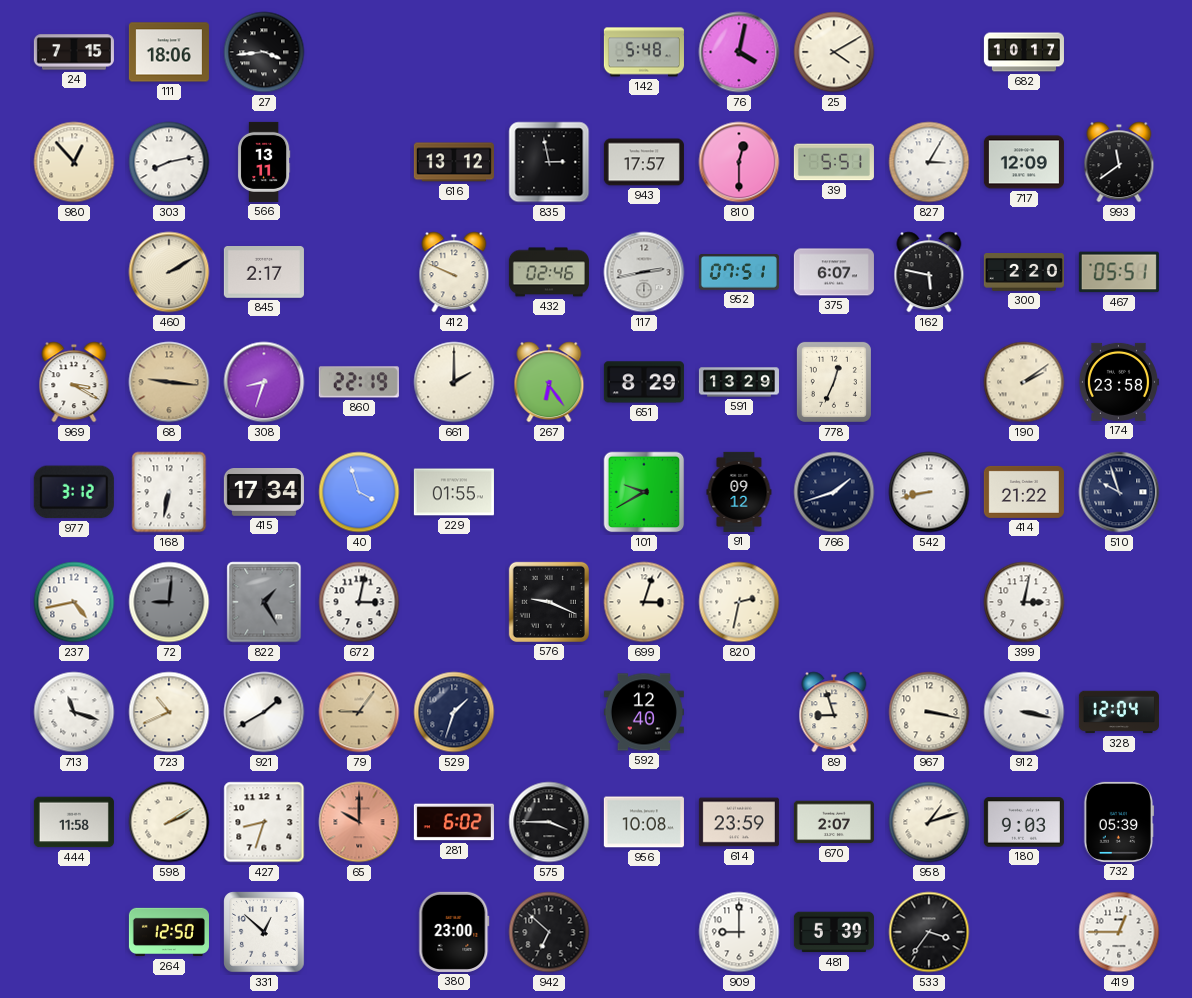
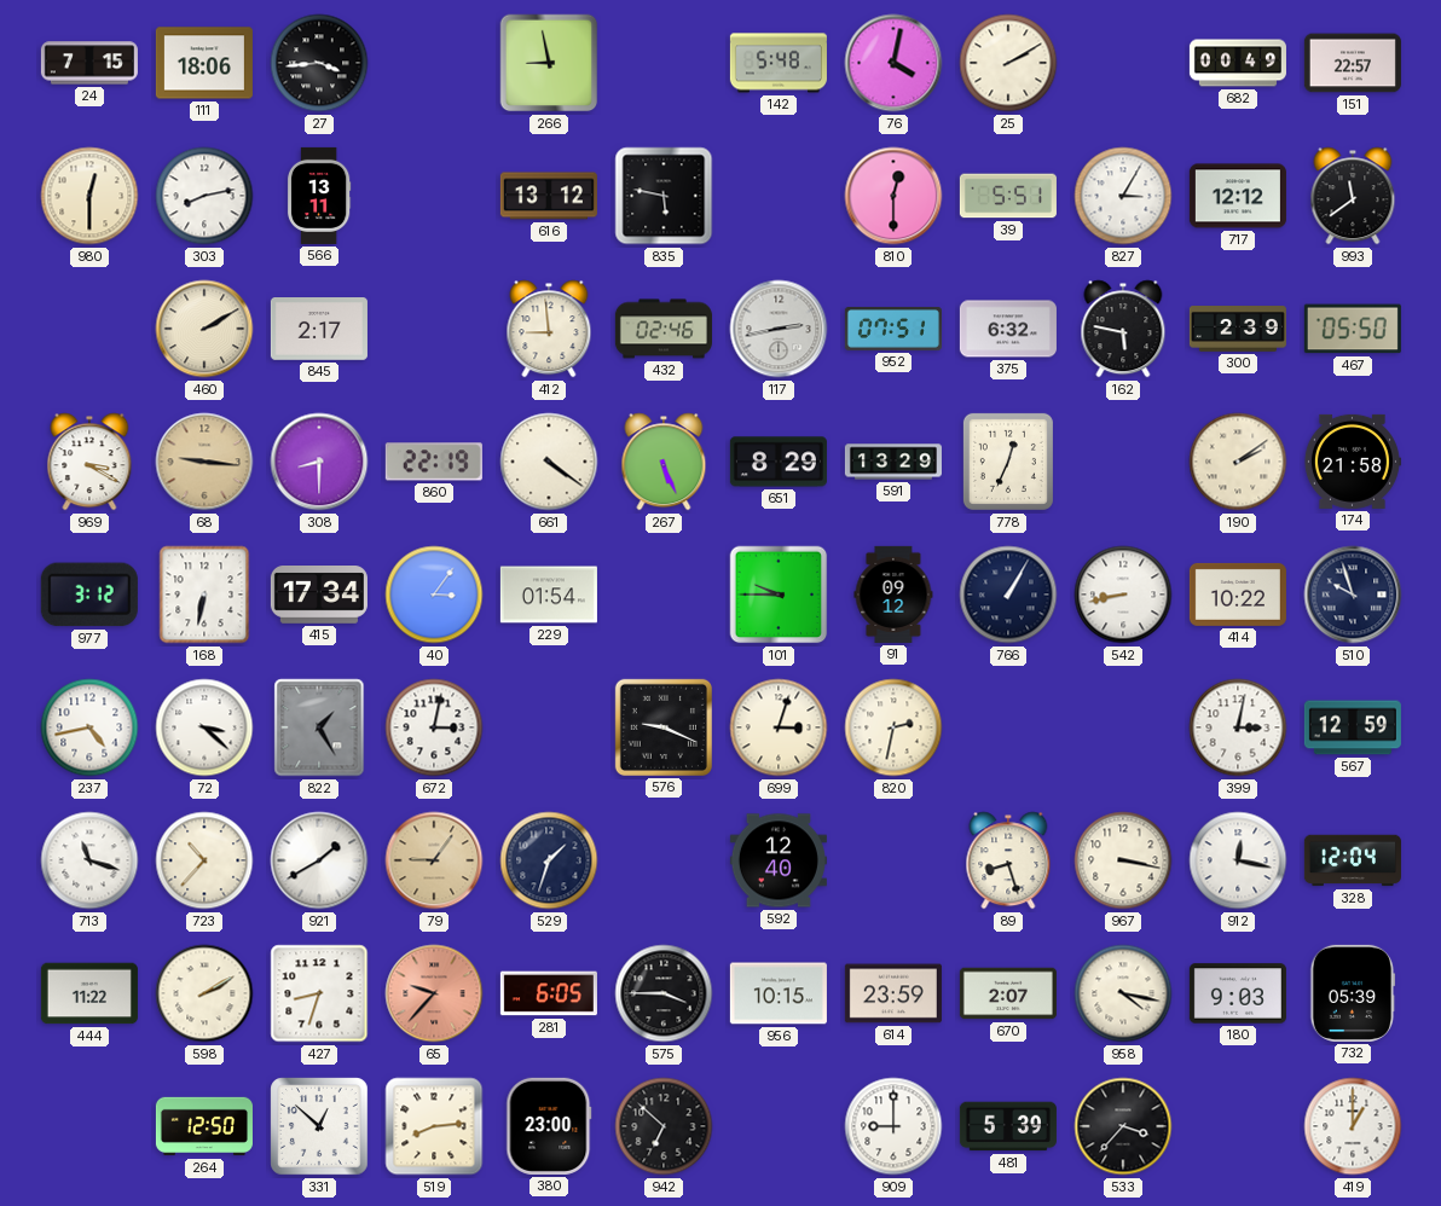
266: none -> 8:58 (549, 63)
25: 4:10 -> 2:10 (1008, 63)
682: 10:17 -> 00:49 (1238, 63)
151: none -> 22:57 (1353, 63)
980: 12:53 -> 12:30 (89, 196)
835: 2:58 -> 5:47 (664, 196)
943: 17:57 -> none (644, 162)
717: 12:09 -> 12:12 (1238, 196)
412: 9:49 -> 8:59 (549, 329)
375: 6:07 -> 6:32 (1008, 329)
300: 2:20 -> 2:39 (1238, 330)
467: 05:51 -> 05:50 (1353, 329)
308: 8:33 -> 8:30 (319, 462)
661: 2:00 -> 4:21 (549, 462)
267: 6:24 -> 5:26 (664, 462)
174: 23:58 -> 21:58 (1352, 462)
40: 3:57 -> 3:06 (434, 595)
229: 01:55 -> 01:54 (549, 595)
101: 9:40 -> 9:45 (779, 595)
766: 1:42 -> 1:05 (1008, 595)
414: 21:22 -> 10:22 (1238, 595)
72: 9:01 -> 3:22 (204, 727)
72 dial: grey -> white (204, 727)
567: none -> 12:59 (1353, 727)
723: 10:41 -> 10:37 (204, 860)
89: 8:57 -> 8:27 (1008, 860)
912: 3:17 -> 12:17 (1238, 860)
444: 11:58 -> 11:22 (89, 993)
65: 10:00 -> 9:37 (434, 993)
281: 6:02 -> 6:05 (549, 993)
956: 10:08 -> 10:15 (779, 993)
958: 1:12 -> 4:17 (1123, 993)
519: none -> 8:14 (434, 1126)
533: 3:36 -> 3:37 (1123, 1126)
419: 12:45 -> 1:00 (1353, 1126)
